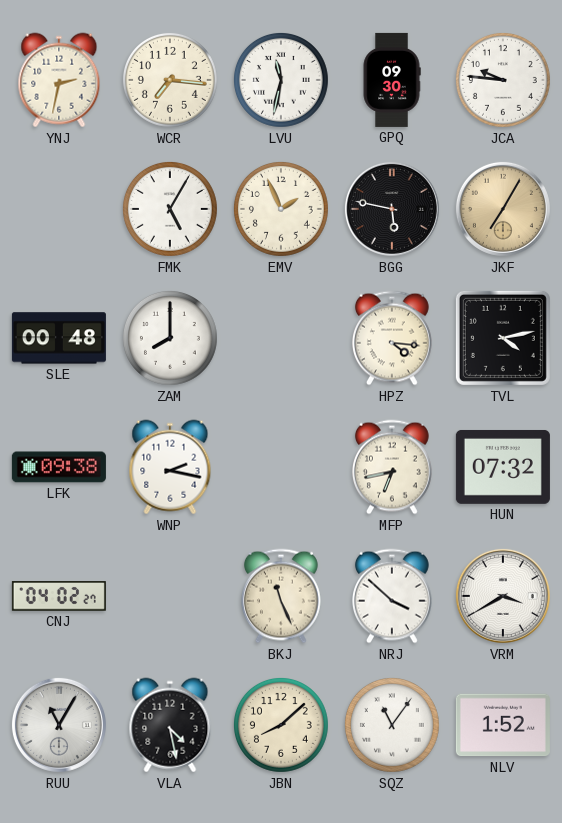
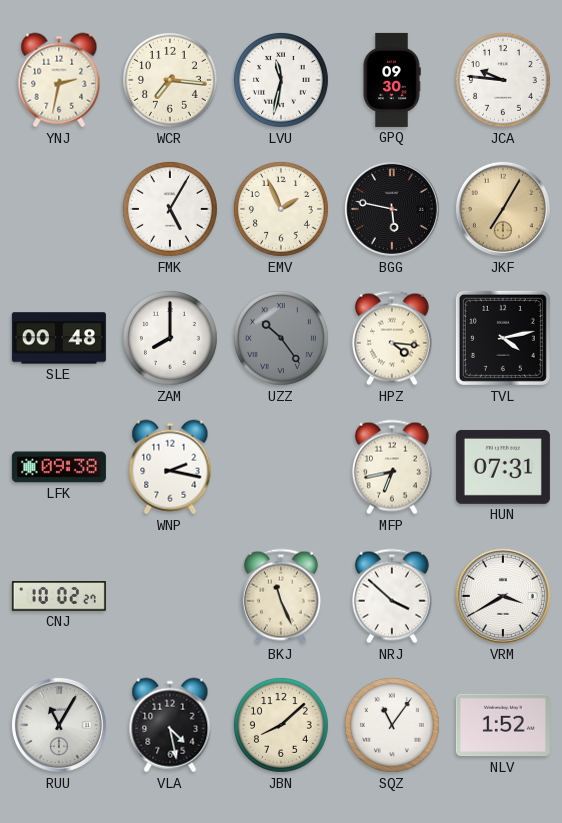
UZZ: none -> 10:24 (281, 338)
HUN: 07:32 -> 07:31 (503, 467)
CNJ: 04:02 -> 10:02 (59, 596)
